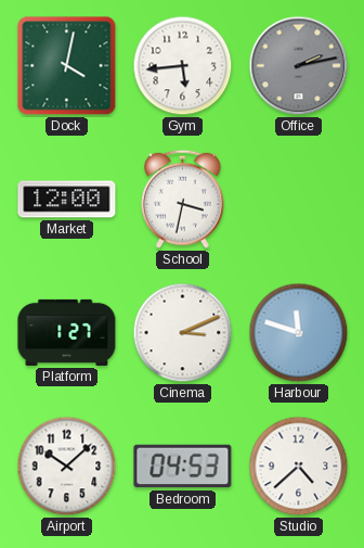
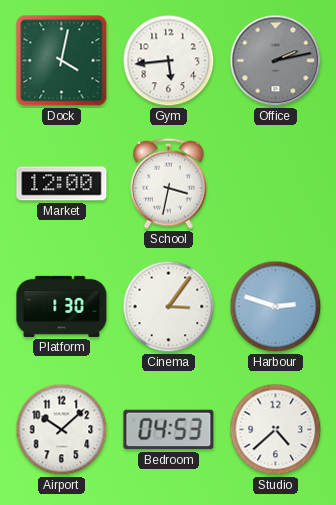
Platform: 1:27 -> 1:30 (62, 306)
Cinema: 3:11 -> 3:06 (169, 307)
Harbour: 11:48 -> 2:48 (276, 307)
